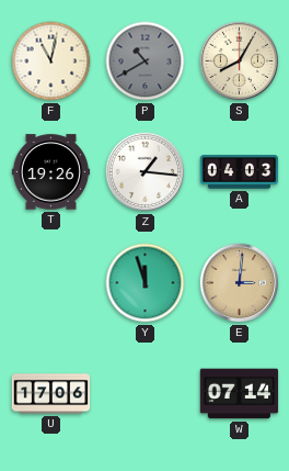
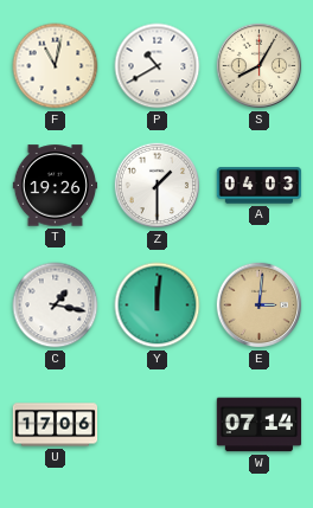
P dial: grey -> white (158, 66)
Z: 1:16 -> 1:30 (158, 186)
C: none -> 1:17 (56, 306)
Y: 11:57 -> 12:01 (158, 306)
